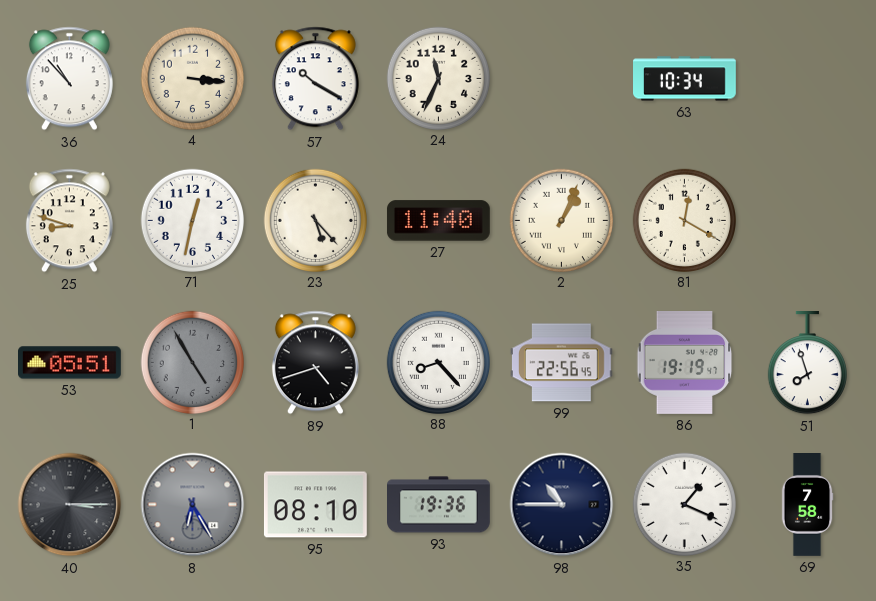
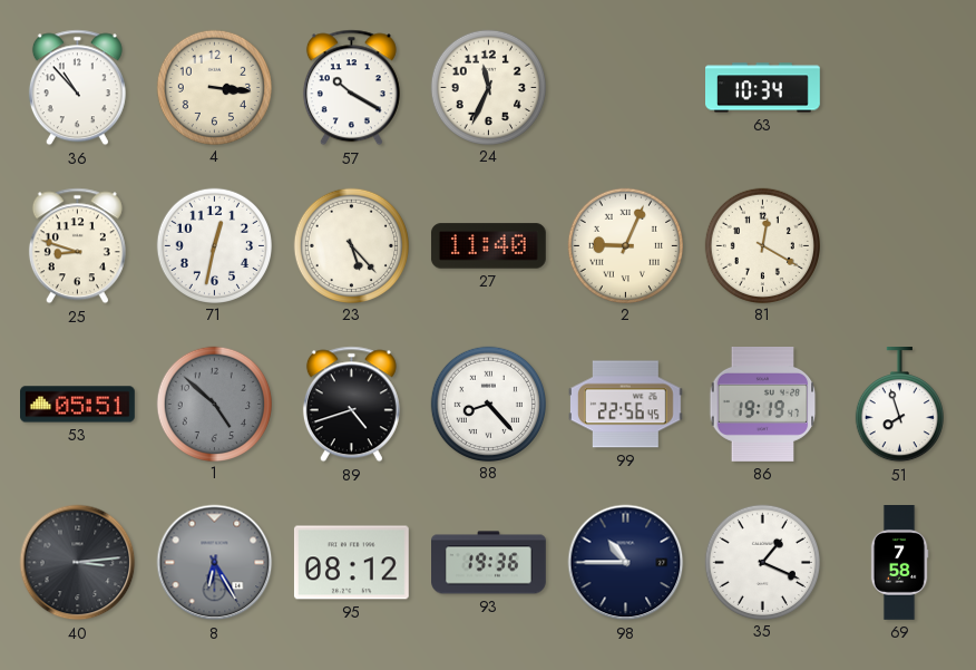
2: 1:04 -> 9:04 (625, 245)
1: 4:55 -> 4:52 (214, 404)
40: 3:15 -> 3:14 (78, 563)
95: 08:10 -> 08:12 (351, 563)
